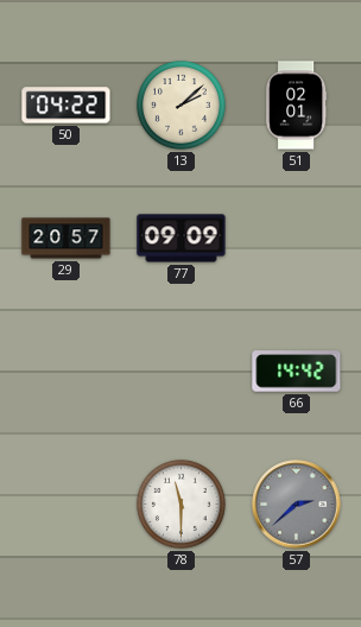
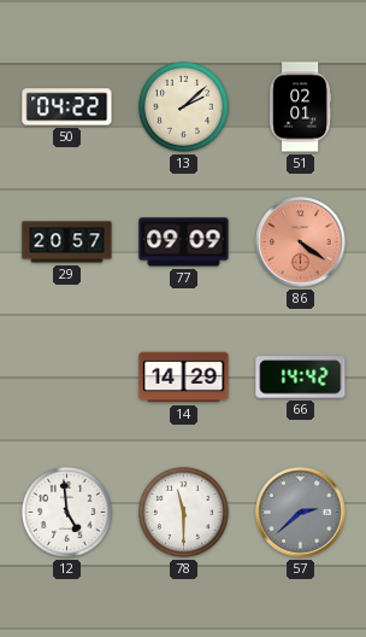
86: none -> 4:21 (301, 242)
14: none -> 14:29 (184, 378)
12: none -> 4:59 (66, 512)
